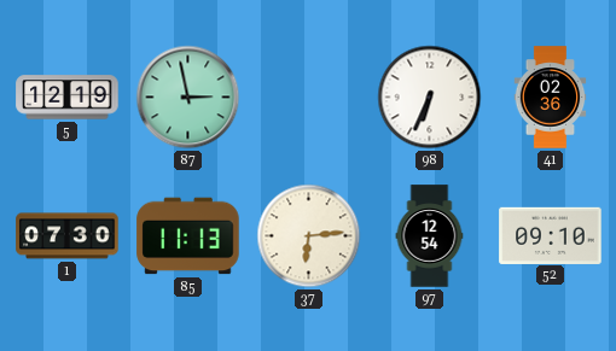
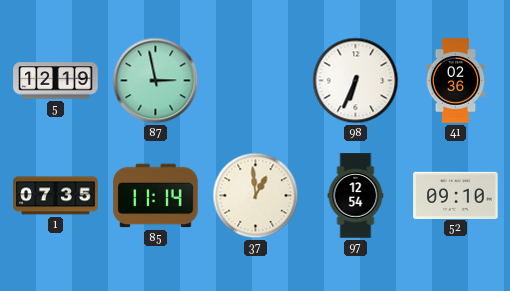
1: 07:30 -> 07:35 (56, 196)
85: 11:13 -> 11:14 (156, 196)
37: 6:14 -> 12:59 (256, 196)
